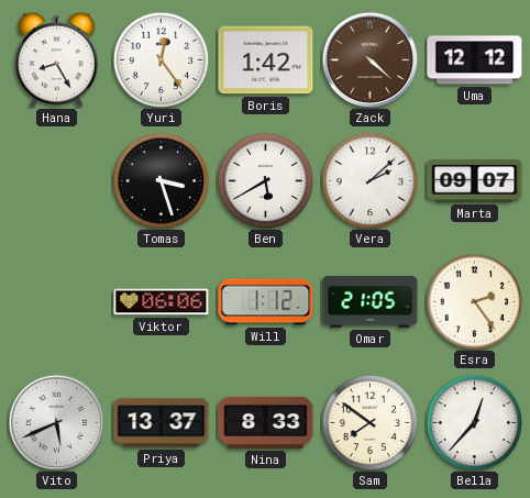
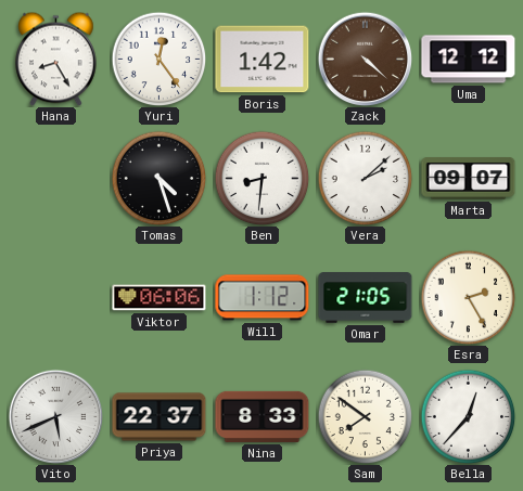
Tomas: 3:27 -> 4:27 (158, 178)
Ben: 5:40 -> 8:31 (261, 178)
Esra: 2:24 -> 2:25 (468, 297)
Priya: 13:37 -> 22:37 (160, 417)
